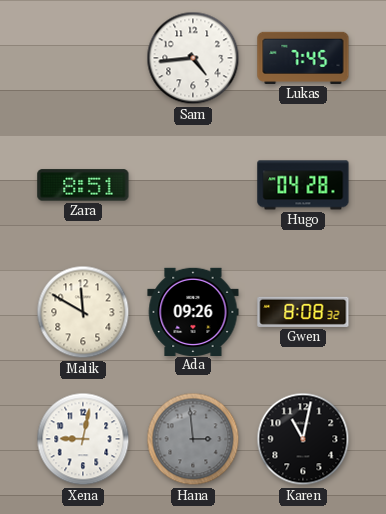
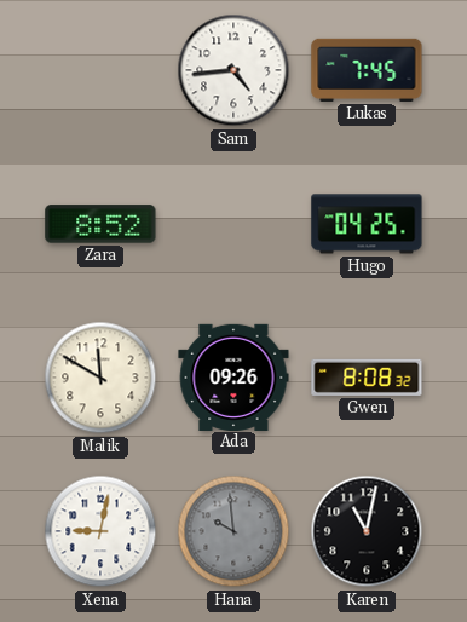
Zara: 8:51 -> 8:52 (100, 224)
Hugo: 04:28 -> 04:25 (367, 224)
Hana: 2:59 -> 9:59 (234, 531)
